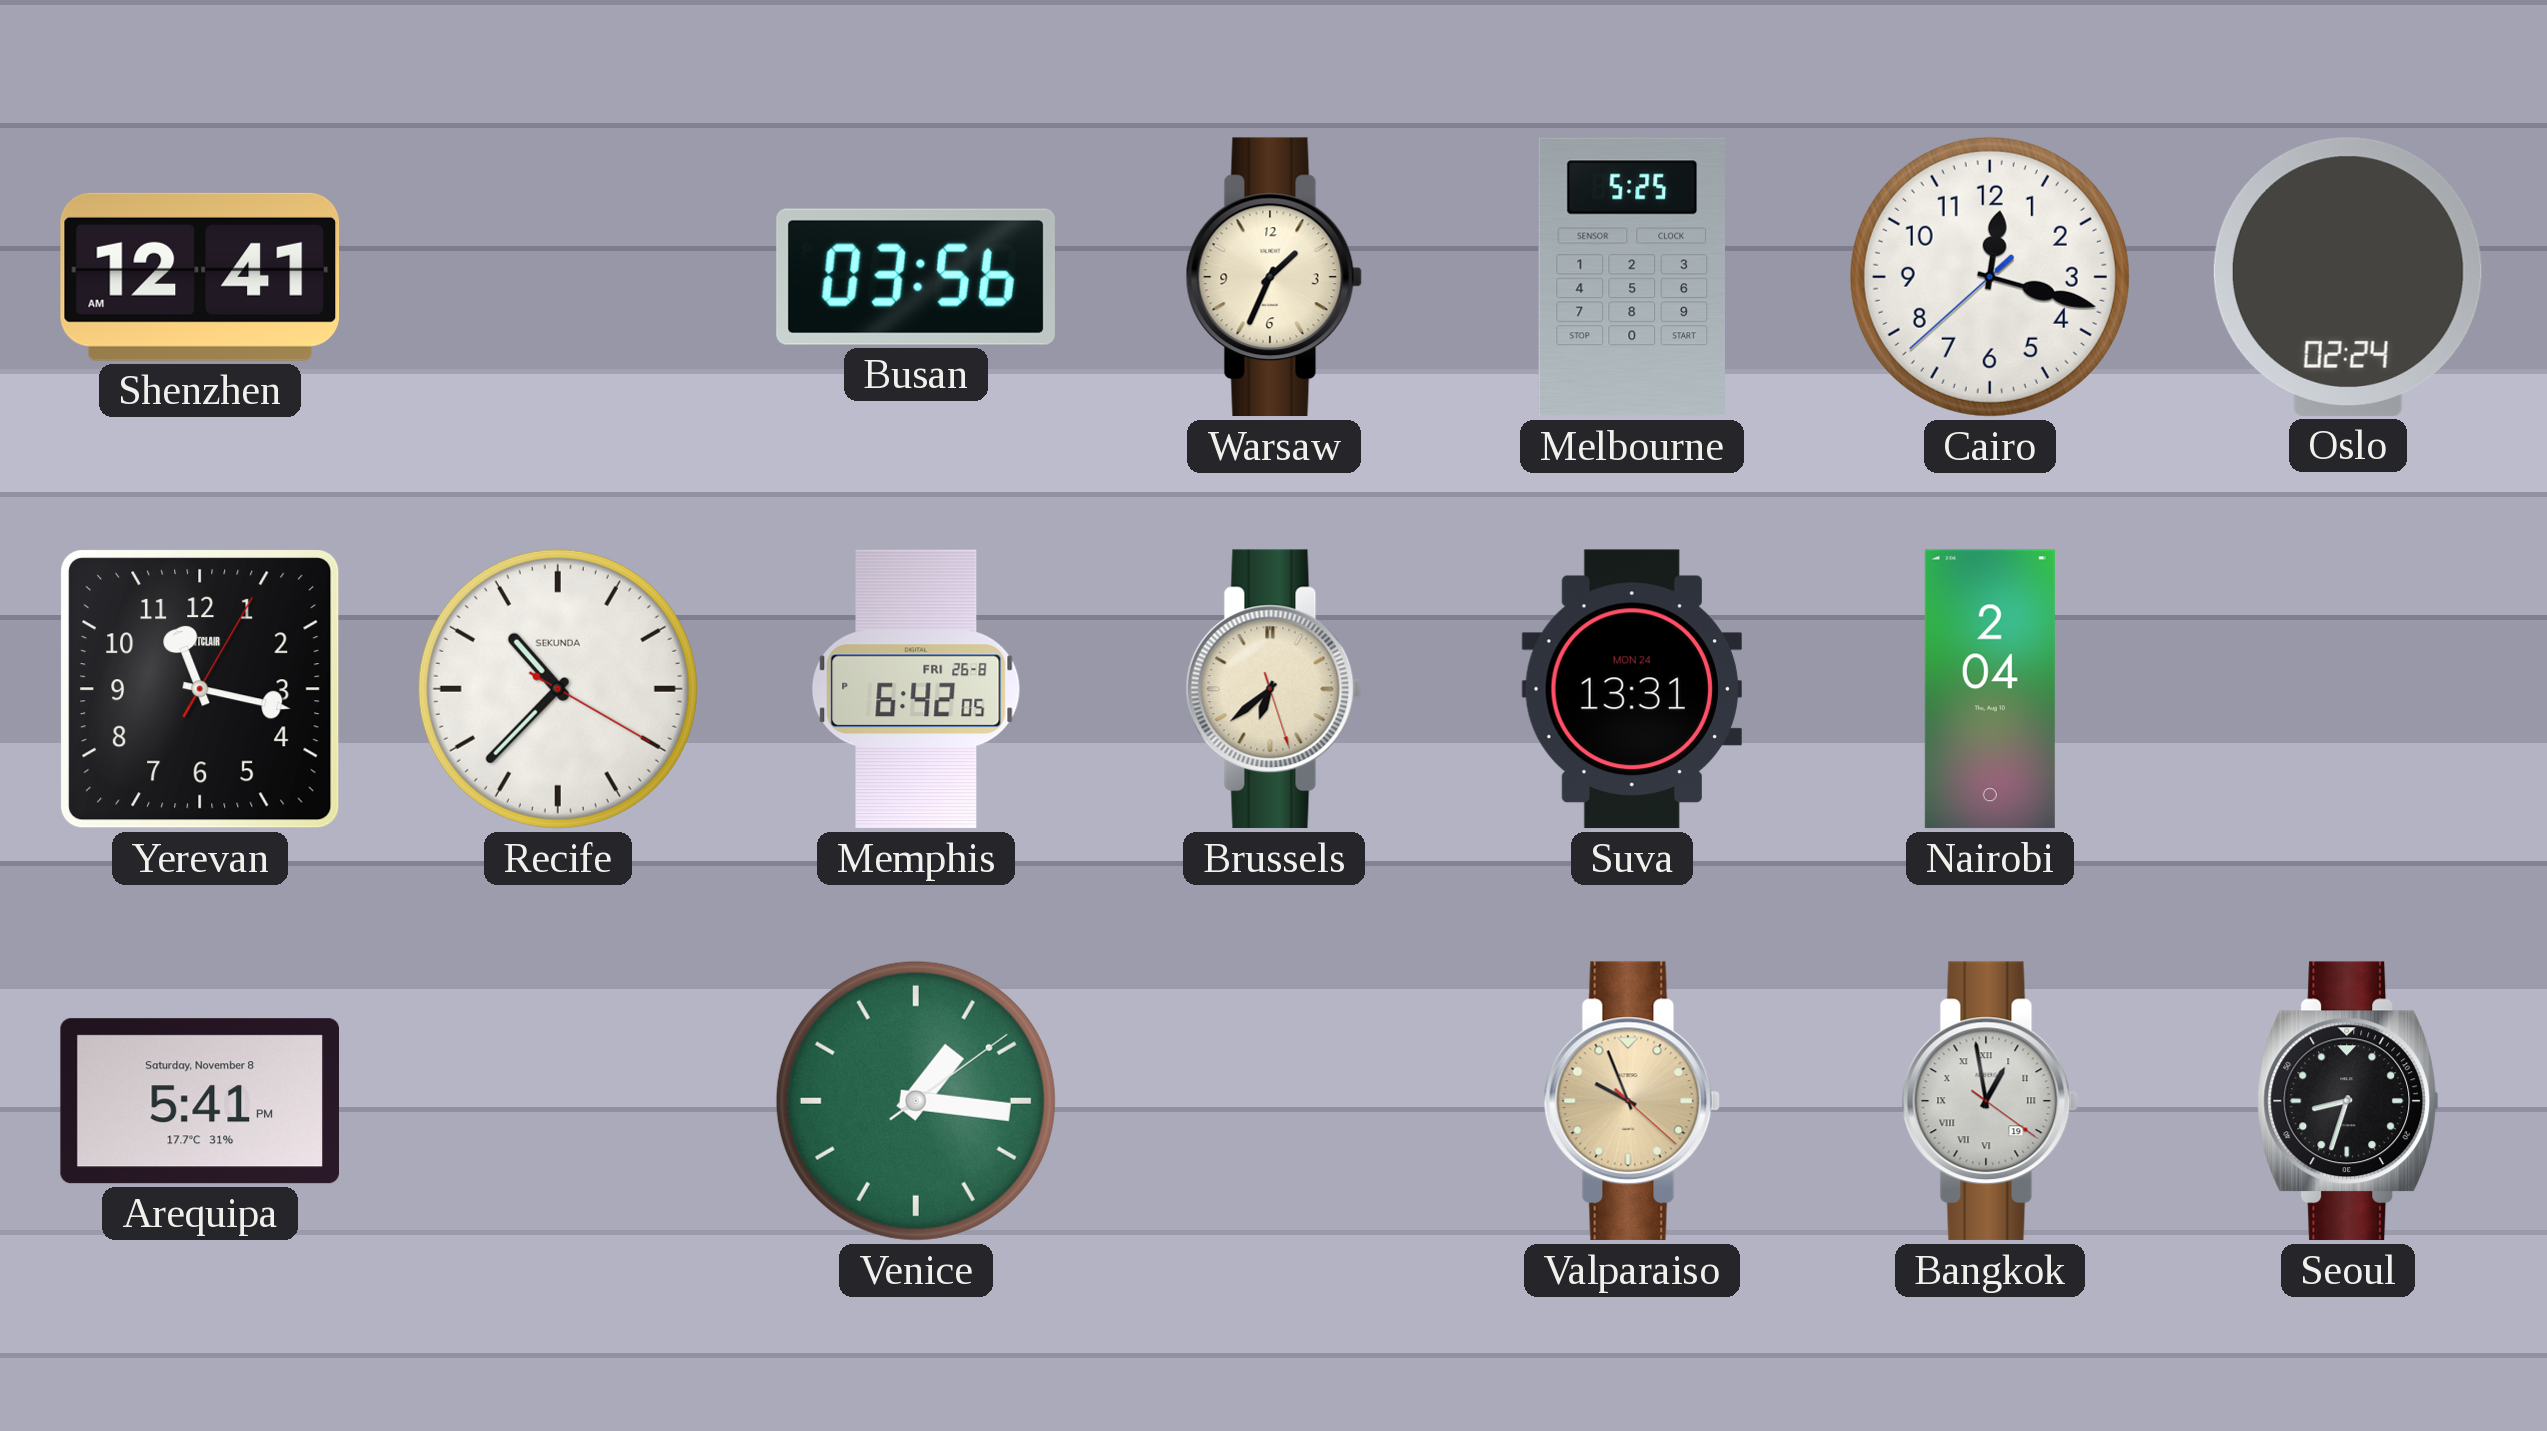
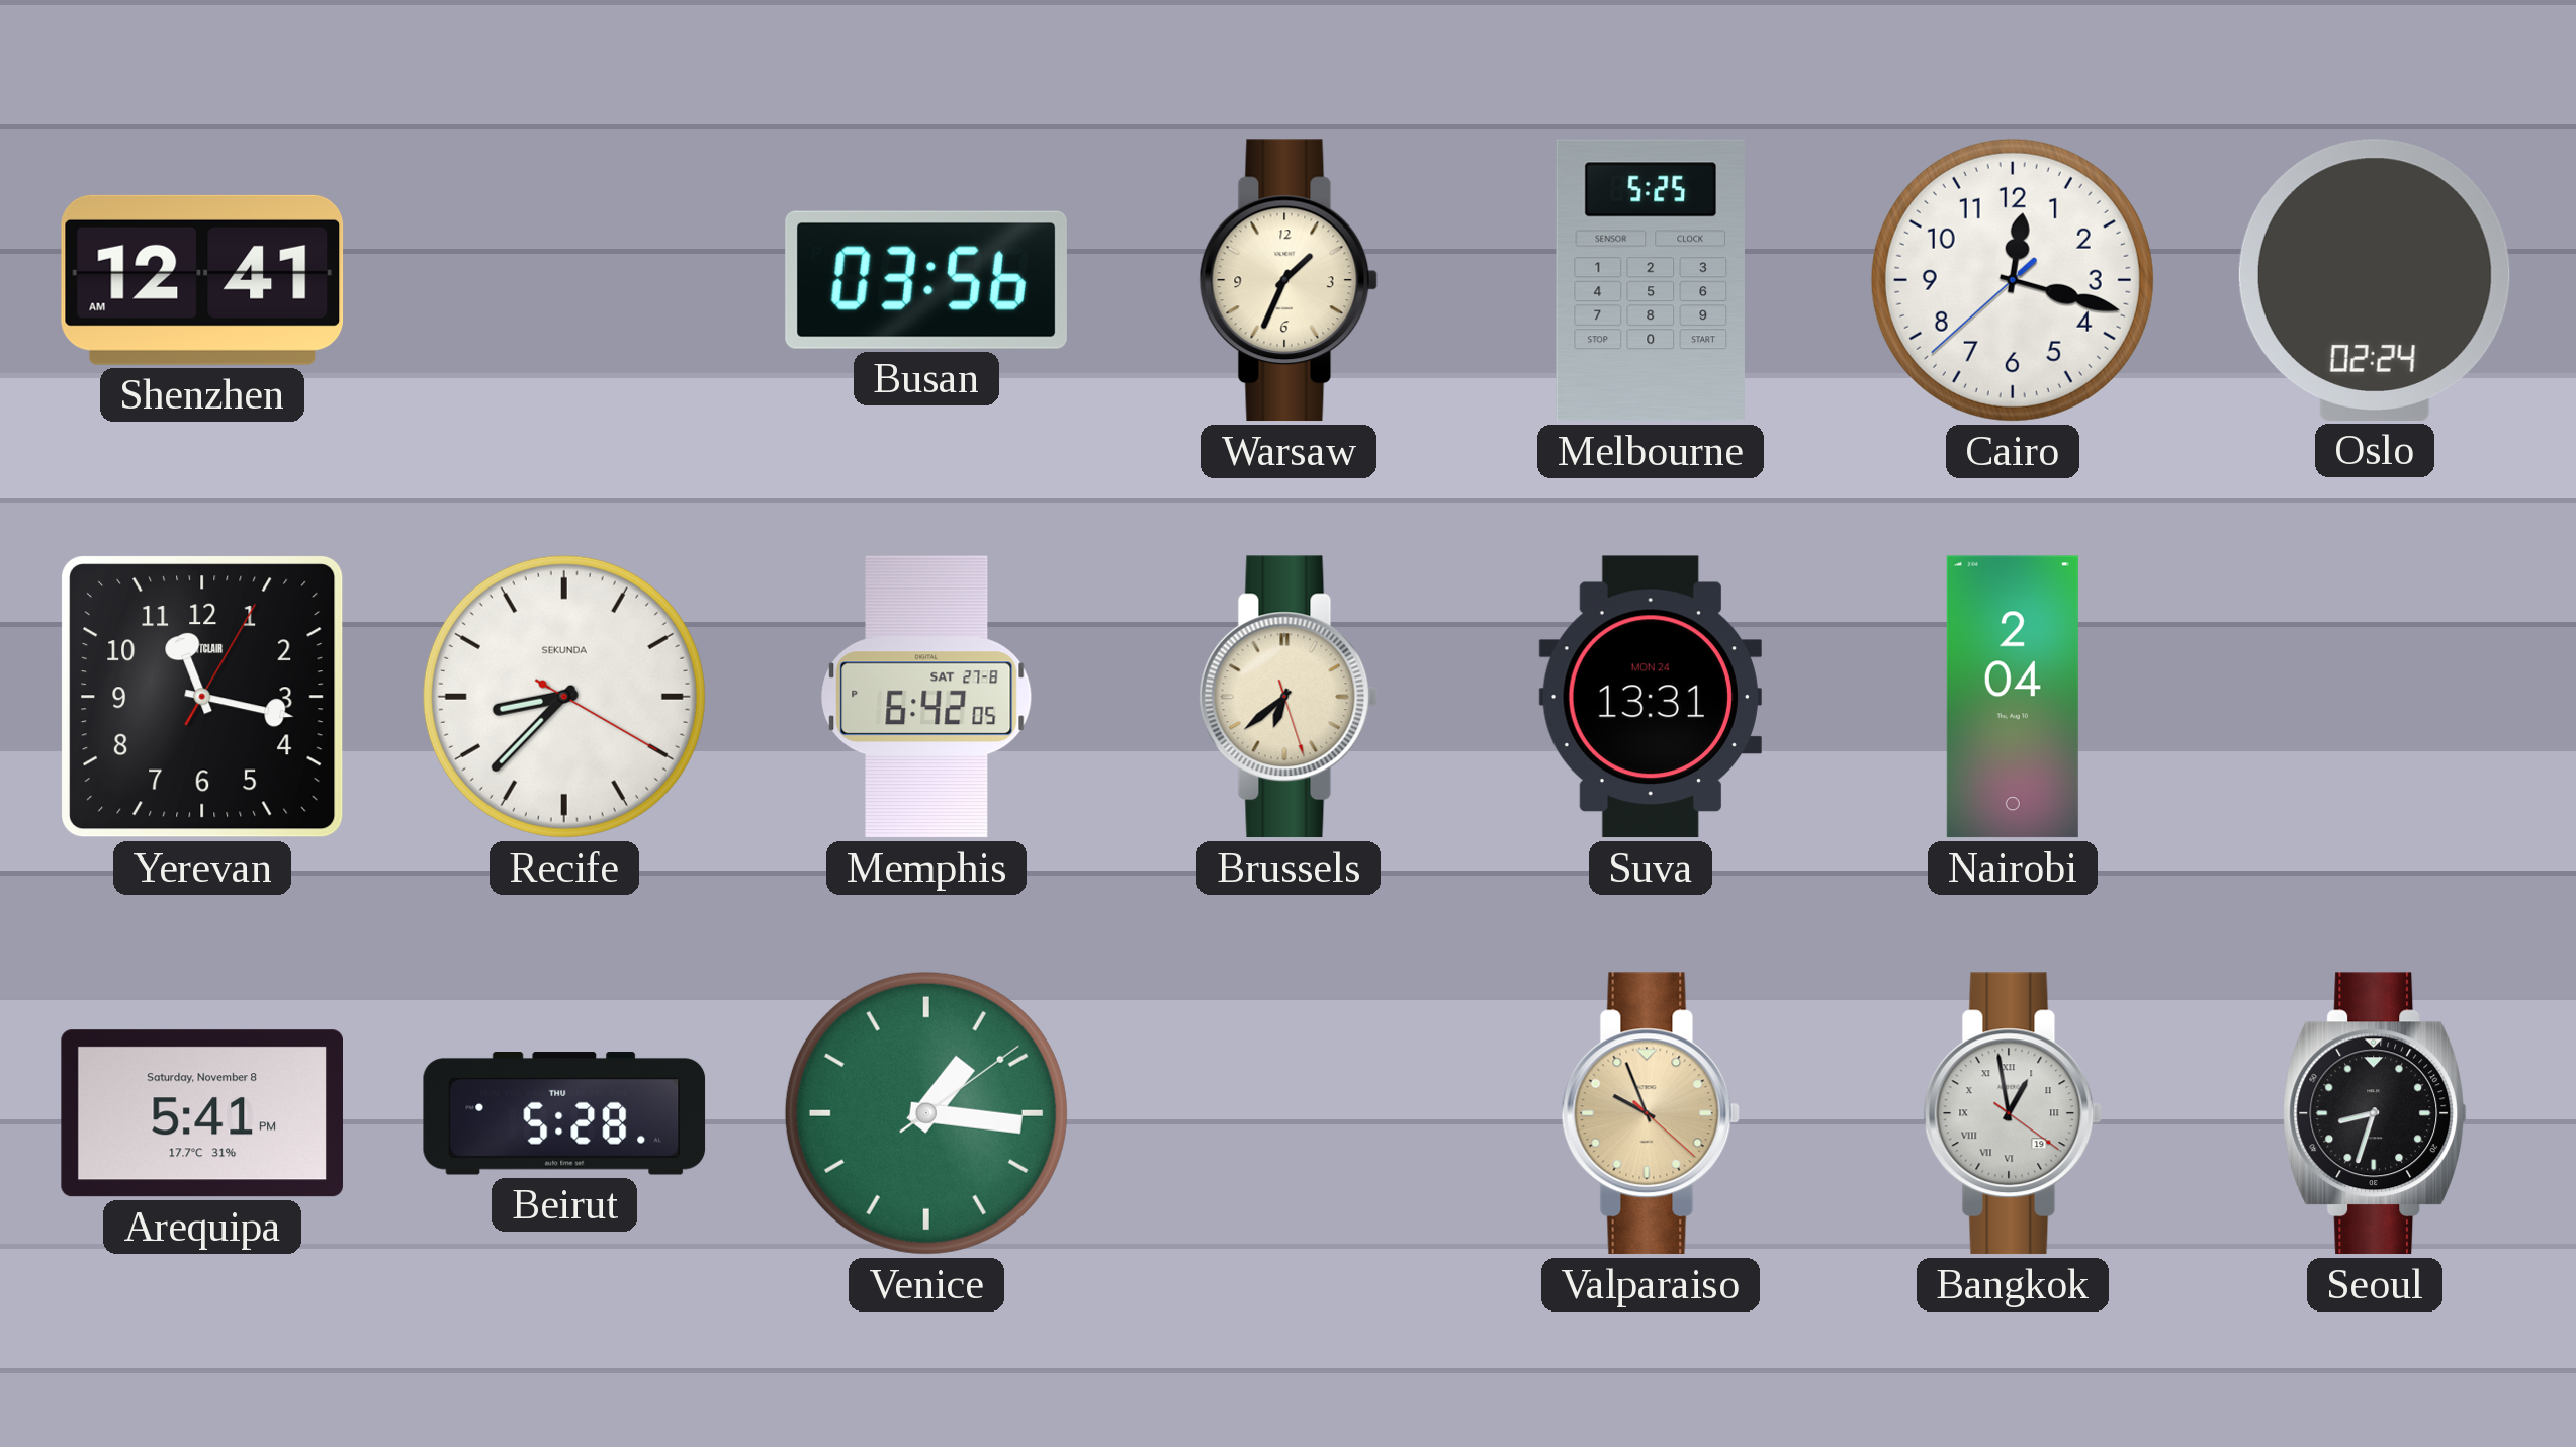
Recife: 10:37 -> 8:37 (564, 697)
Memphis date: FRI 26-8 -> SAT 27-8 (926, 697)
Beirut: none -> 5:28 (564, 1114)
